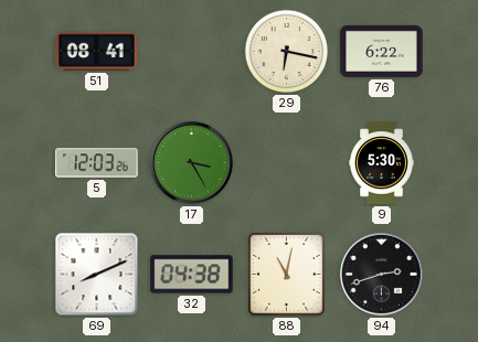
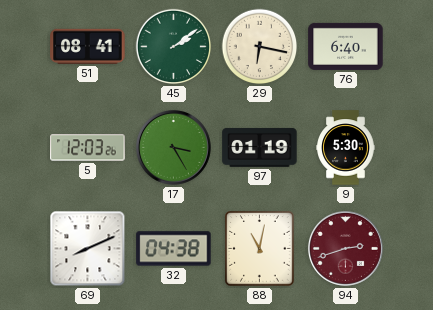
45: none -> 2:09 (174, 47)
76: 6:22 -> 6:40 (346, 46)
97: none -> 01:19 (260, 147)
94 dial: black -> burgundy (345, 248)
